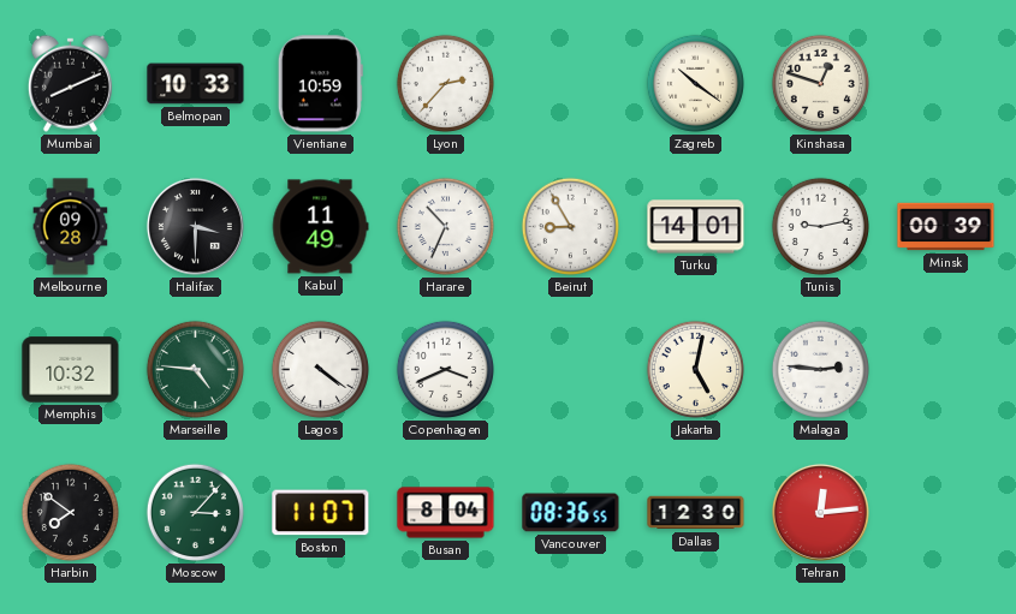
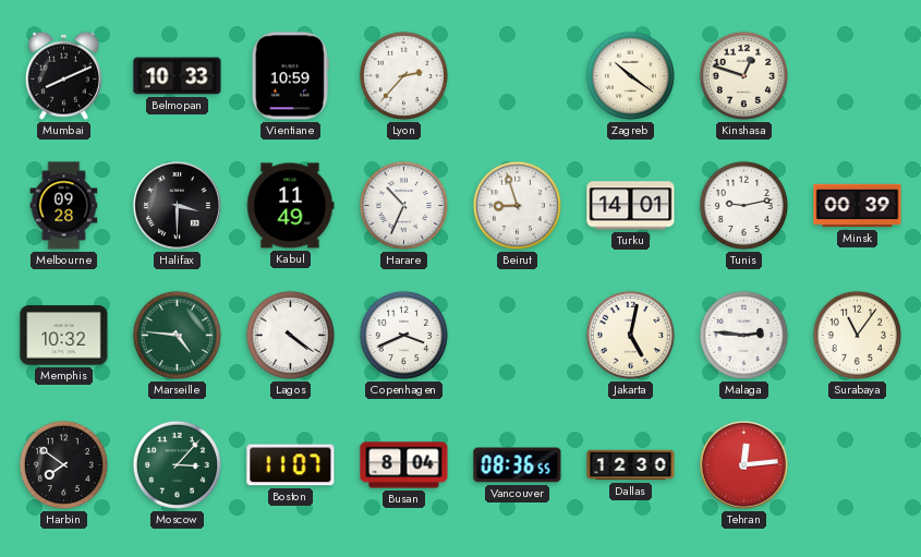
Beirut: 8:55 -> 8:57 (517, 205)
Surabaya: none -> 11:06 (857, 335)
